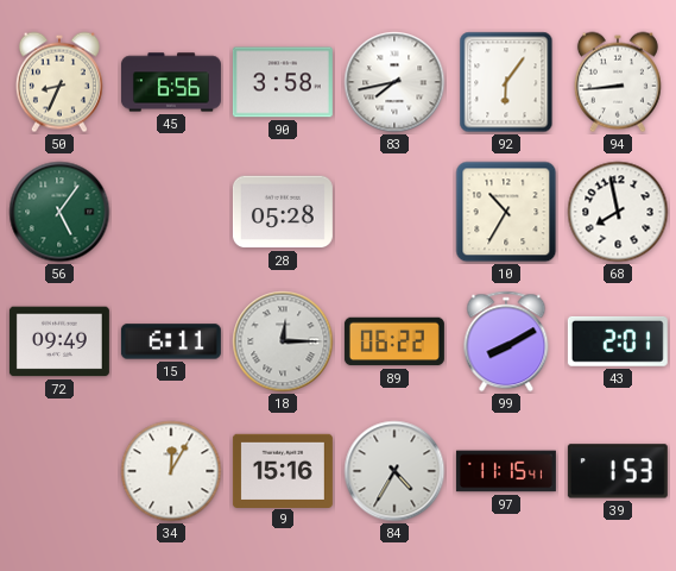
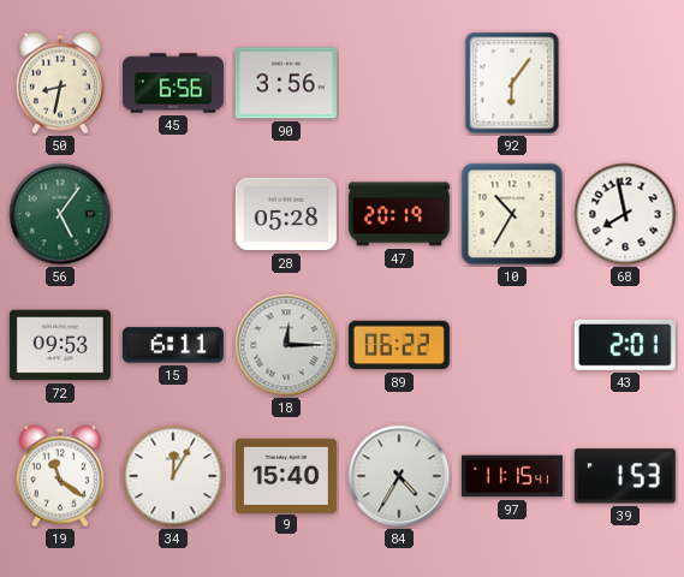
50: 8:34 -> 8:32 (60, 83)
90: 3:58 -> 3:56 (286, 83)
83: 7:43 -> none (394, 82)
94: 8:44 -> none (618, 82)
47: none -> 20:19 (399, 214)
72: 09:49 -> 09:53 (60, 345)
99: 8:10 -> none (506, 341)
19: none -> 11:21 (60, 476)
9: 15:16 -> 15:40 (286, 475)
